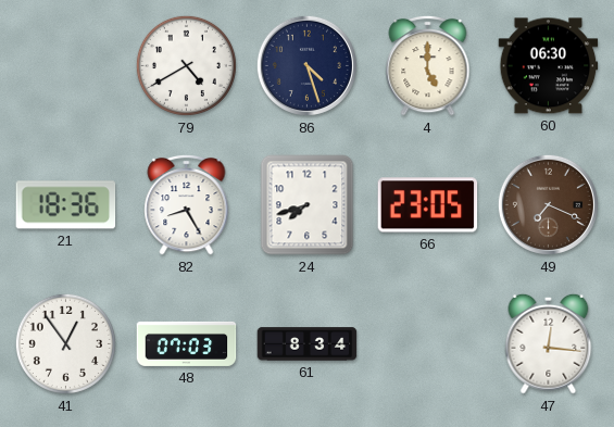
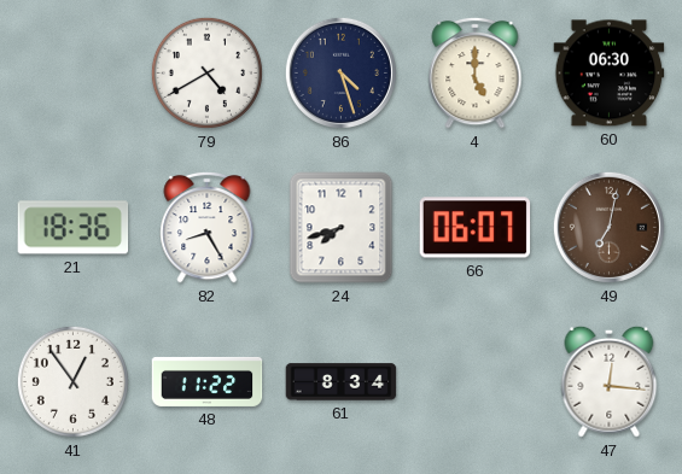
66: 23:05 -> 06:07 (476, 228)
49: 7:19 -> 7:02 (608, 227)
48: 07:03 -> 11:22 (208, 381)
